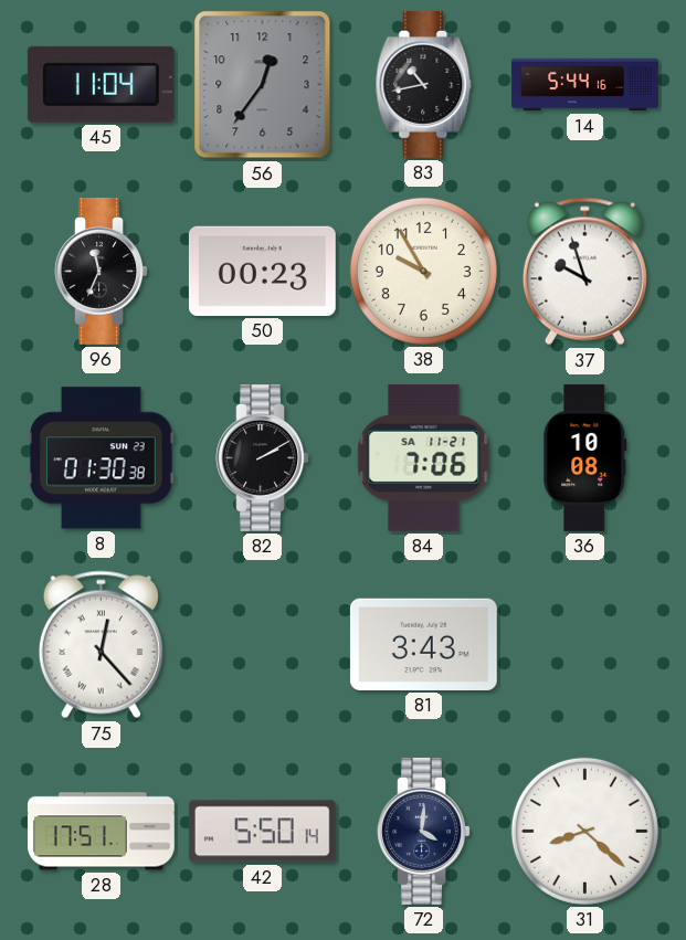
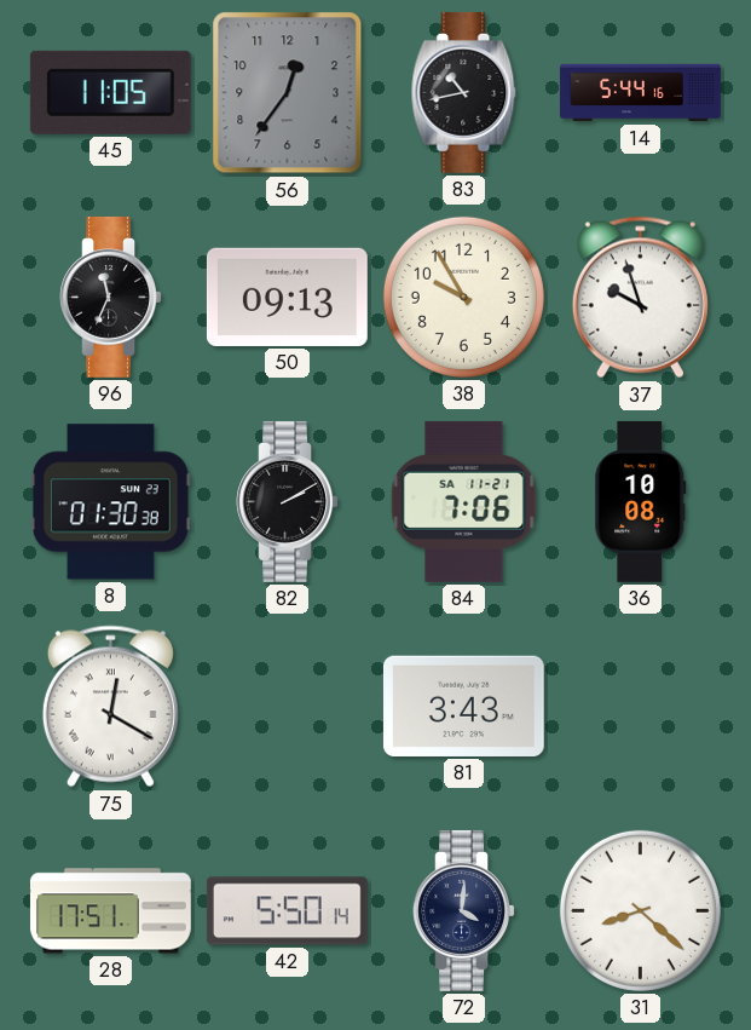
45: 11:04 -> 11:05 (110, 92)
50: 00:23 -> 09:13 (287, 297)
75: 12:23 -> 12:20 (110, 707)
